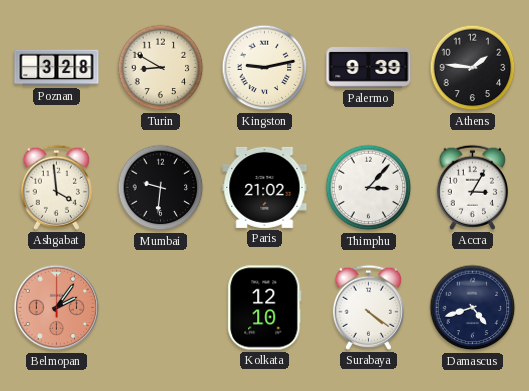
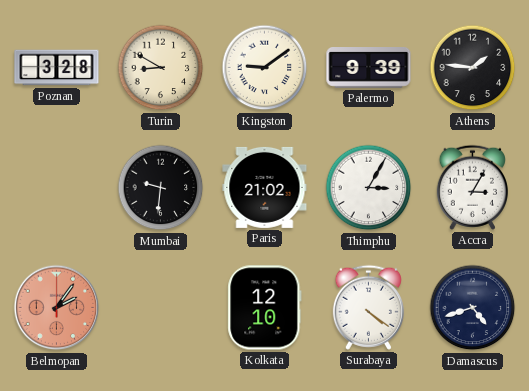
Kingston: 9:13 -> 9:09 (265, 68)
Ashgabat: 3:59 -> none (56, 187)
Thimphu: 3:07 -> 3:05 (369, 188)
